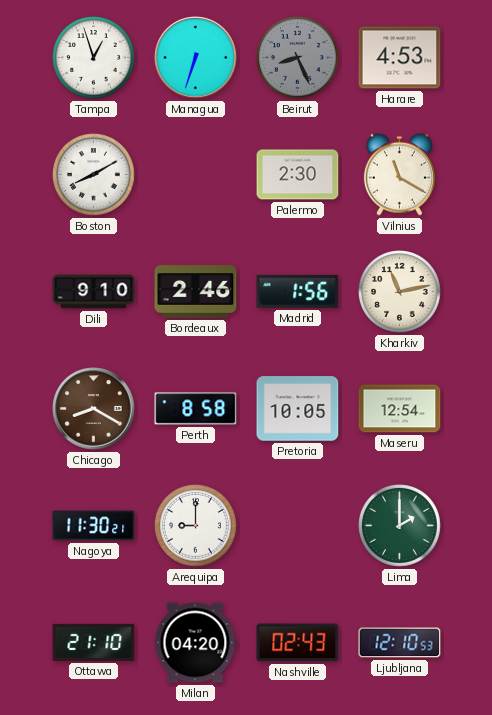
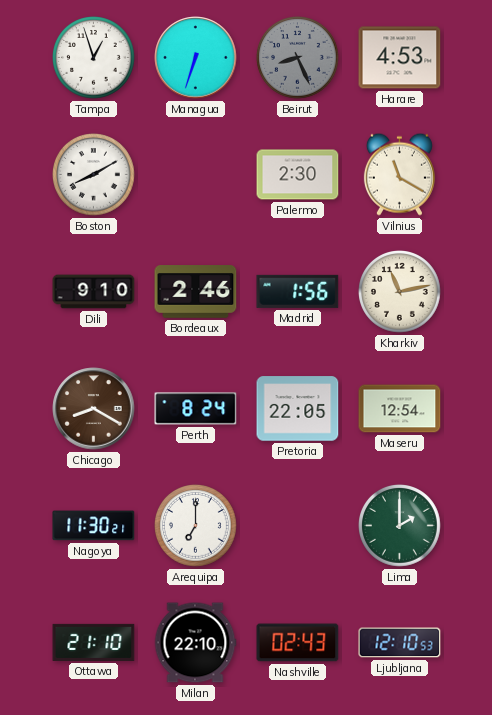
Perth: 8:58 -> 8:24 (196, 409)
Pretoria: 10:05 -> 22:05 (298, 409)
Arequipa: 9:00 -> 7:00 (196, 526)
Milan: 04:20 -> 22:10 (195, 643)
